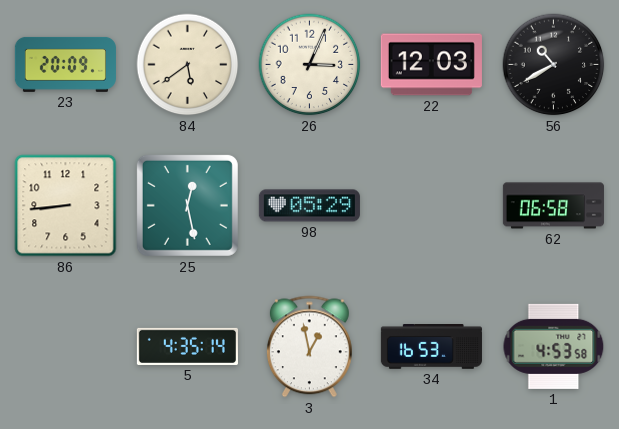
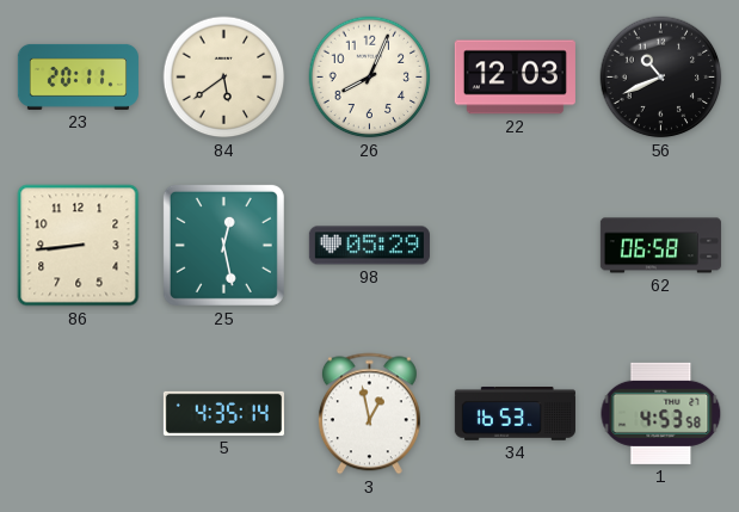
23: 20:09 -> 20:11 (78, 76)
26: 3:04 -> 8:04 (370, 78)
56: 10:40 -> 10:41 (661, 78)
